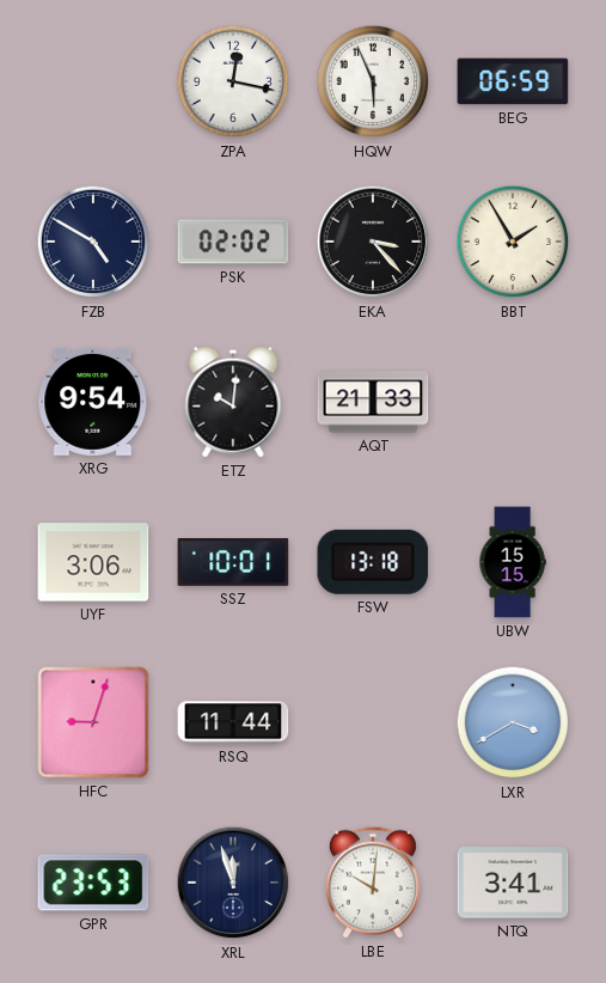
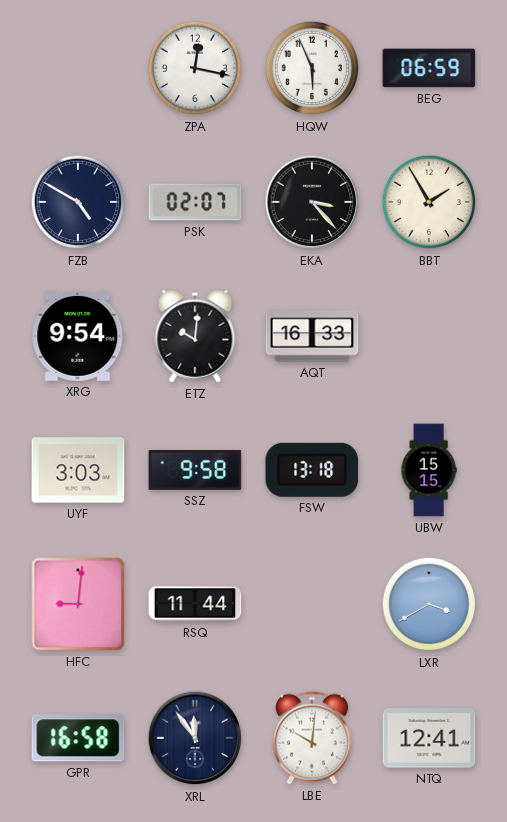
PSK: 02:02 -> 02:07 (195, 202)
AQT: 21:33 -> 16:33 (312, 336)
UYF: 3:06 -> 3:03 (78, 470)
SSZ: 10:01 -> 9:58 (195, 471)
HFC: 9:03 -> 9:01 (78, 604)
GPR: 23:53 -> 16:58 (78, 738)
XRL: 11:57 -> 11:54 (195, 738)
NTQ: 3:41 -> 12:41 (429, 738)
